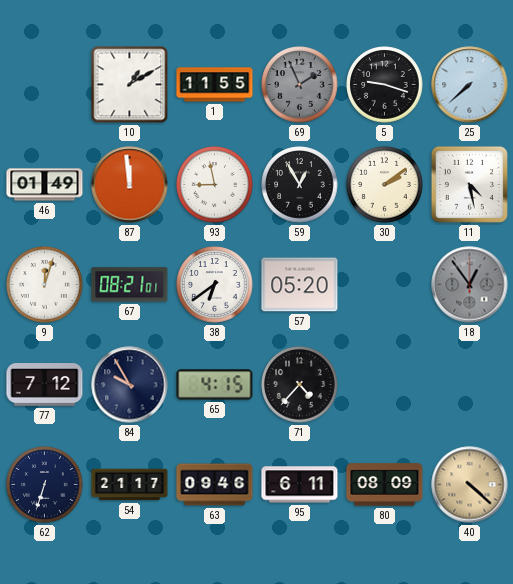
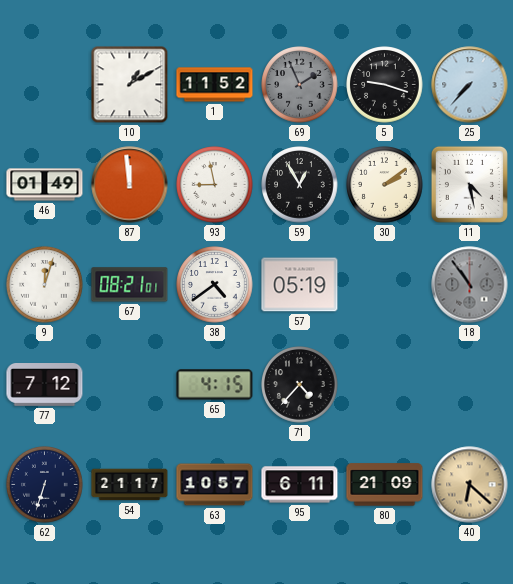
1: 11:55 -> 11:52 (215, 85)
25: 7:38 -> 7:37 (470, 85)
38: 6:39 -> 4:39 (215, 285)
57: 05:20 -> 05:19 (300, 285)
18: 12:54 -> 10:54 (470, 285)
84: 9:55 -> none (130, 385)
63: 09:46 -> 10:57 (215, 485)
80: 08:09 -> 21:09 (385, 485)
40: 4:22 -> 6:22 (470, 485)
